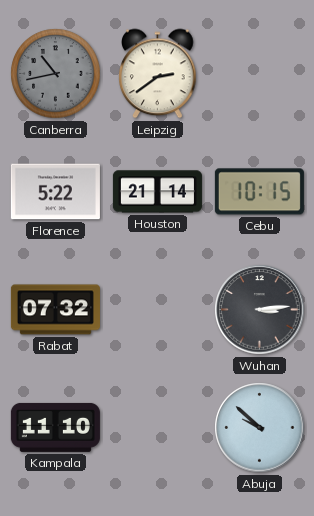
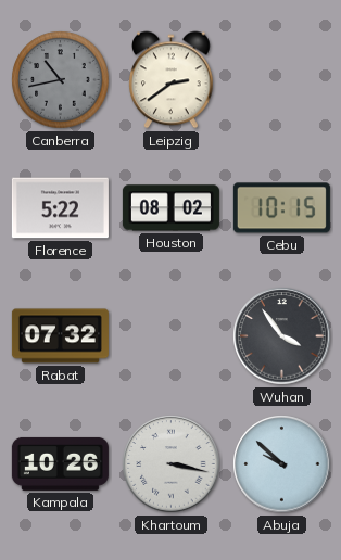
Houston: 21:14 -> 08:02 (171, 208)
Wuhan: 3:14 -> 3:54 (282, 336)
Kampala: 11:10 -> 10:26 (60, 463)
Khartoum: none -> 3:17 (172, 464)
